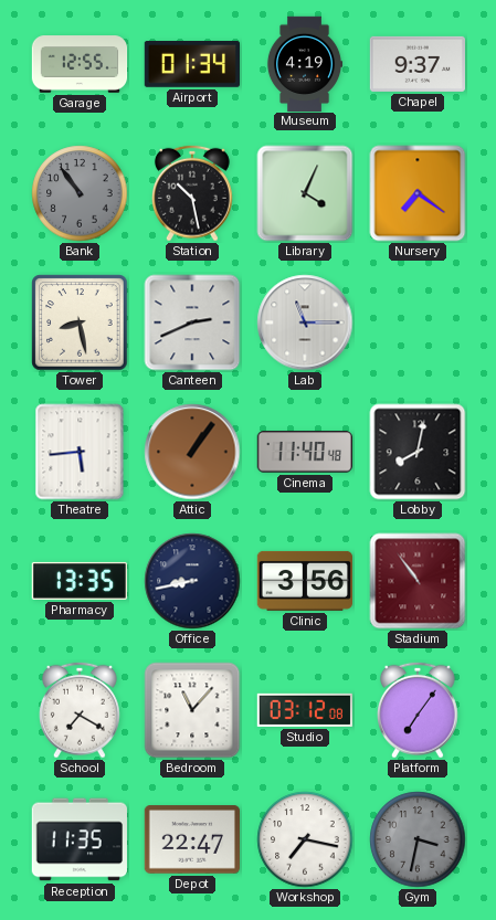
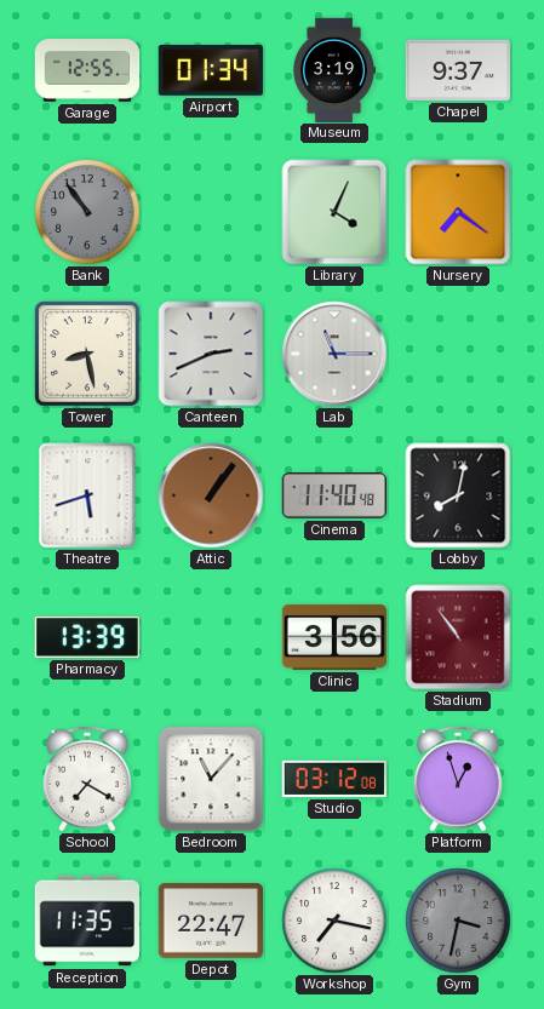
Museum: 4:19 -> 3:19 (334, 69)
Station: 10:28 -> none (192, 193)
Theatre: 5:44 -> 5:42 (87, 495)
Pharmacy: 13:35 -> 13:39 (87, 637)
Office: 8:43 -> none (192, 581)
Platform: 7:06 -> 12:57 (458, 779)
